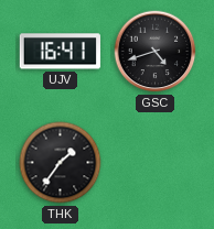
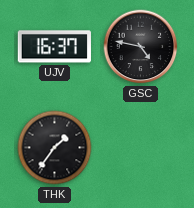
UJV: 16:41 -> 16:37 (54, 47)
GSC: 4:42 -> 4:47 (141, 47)
